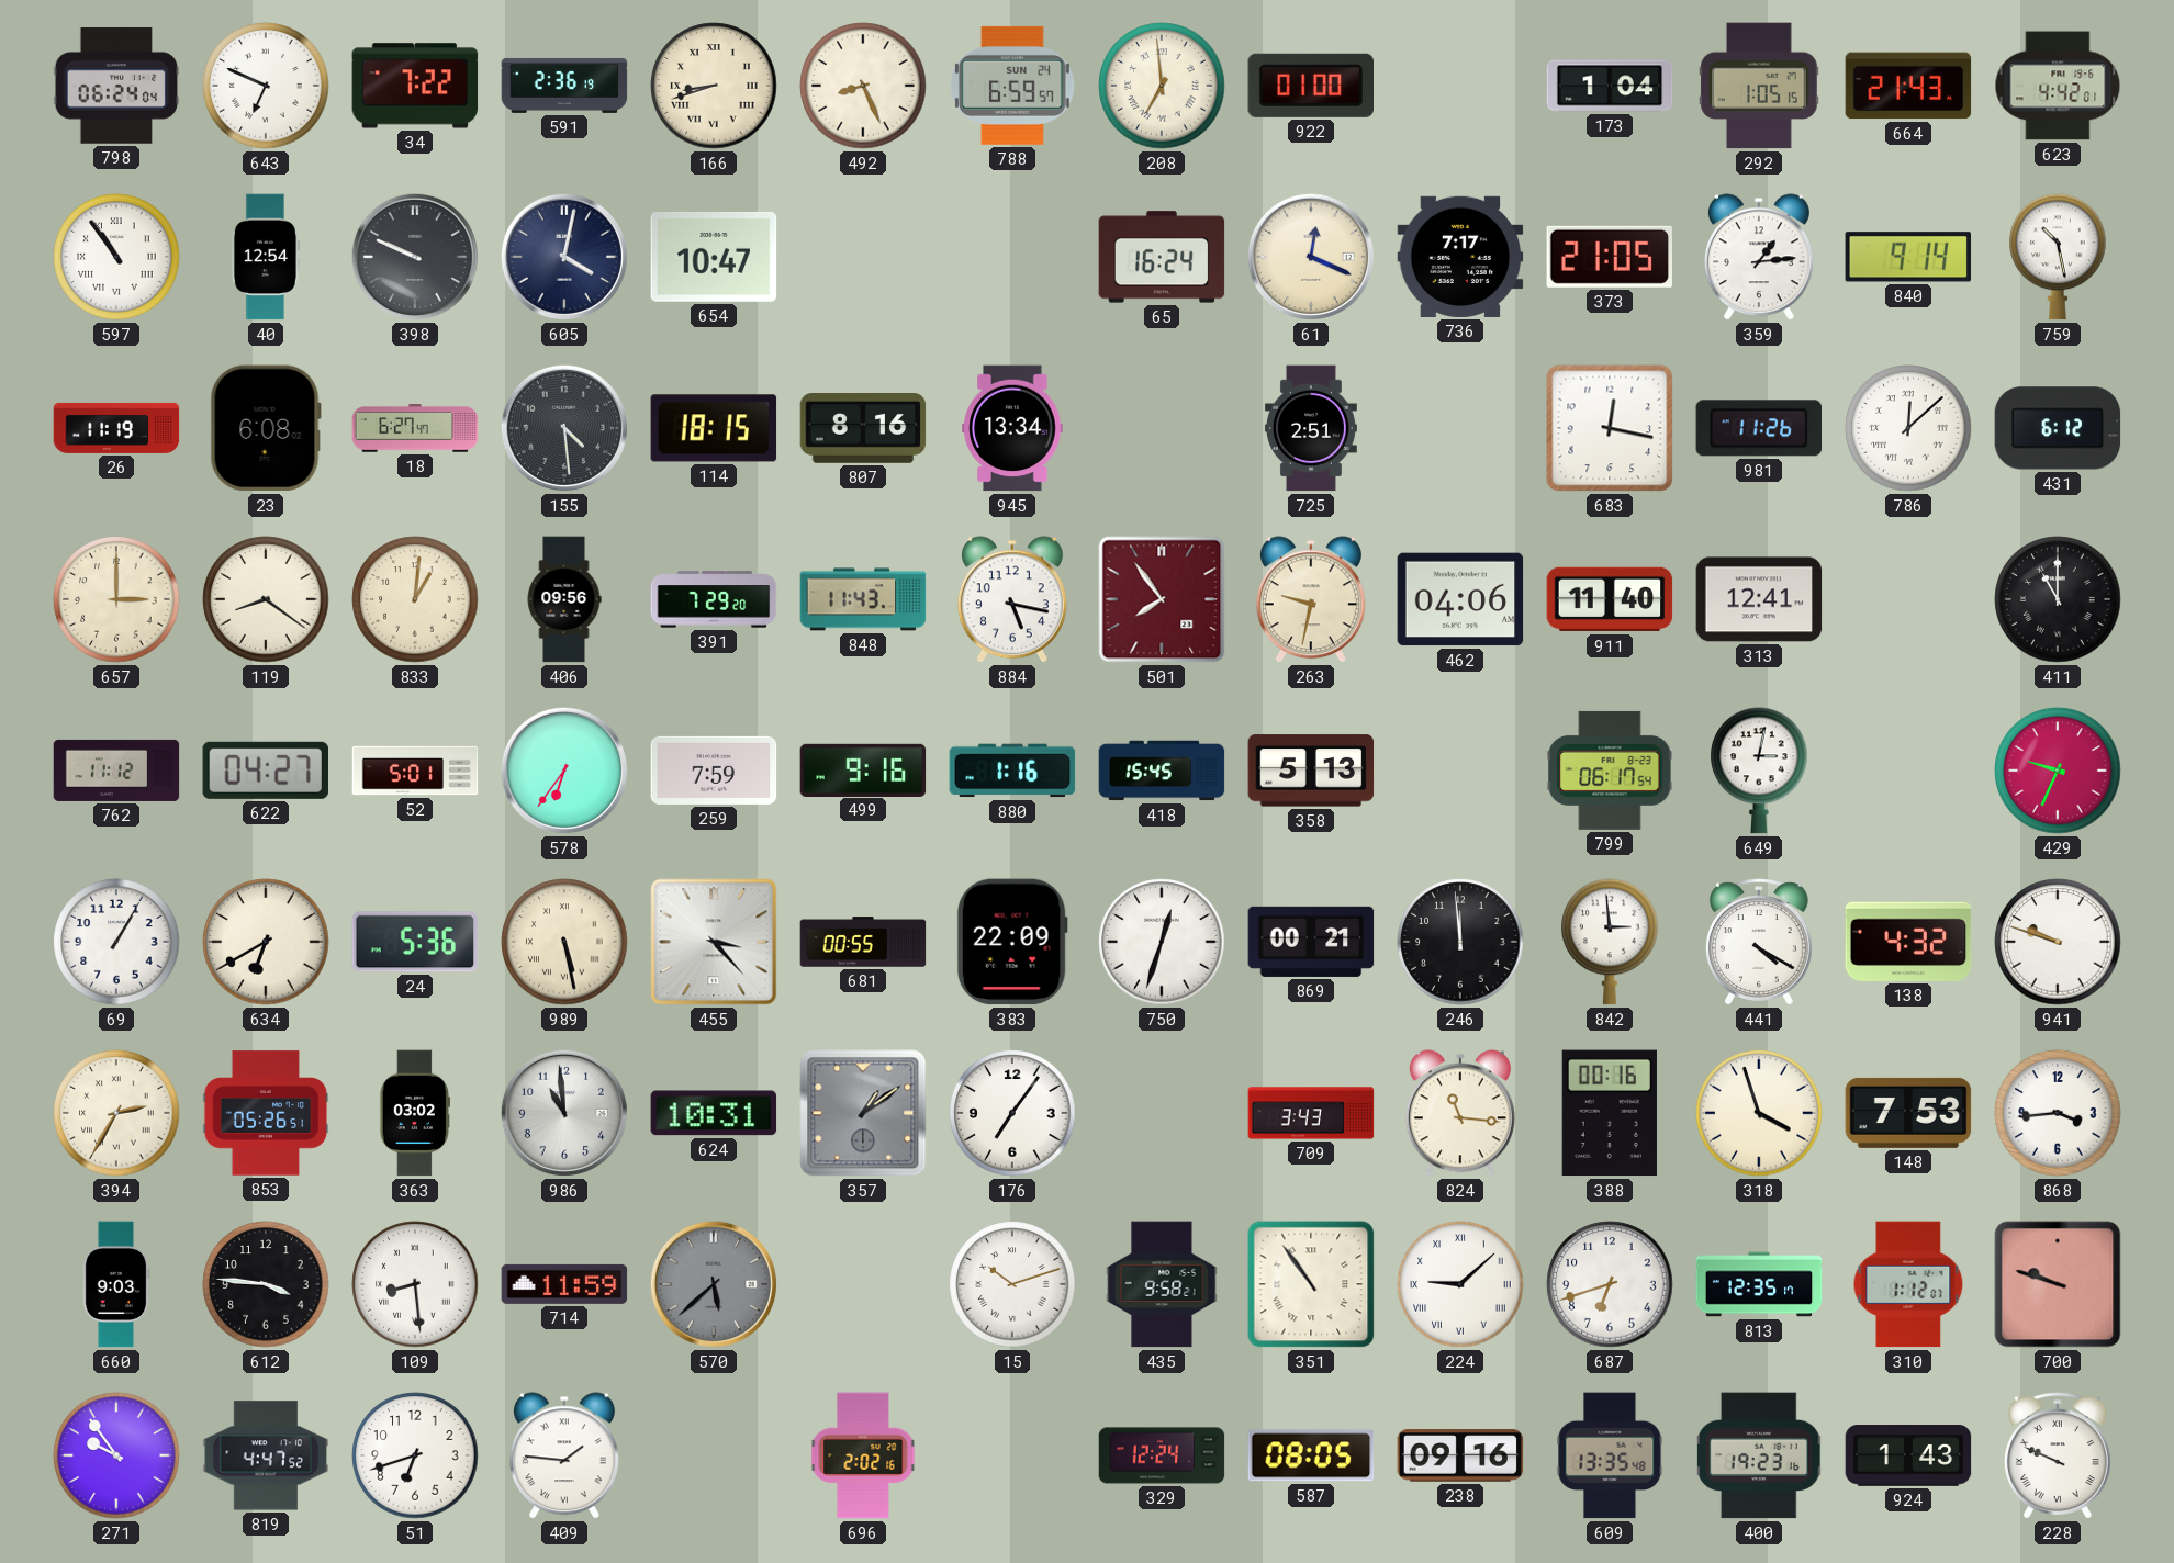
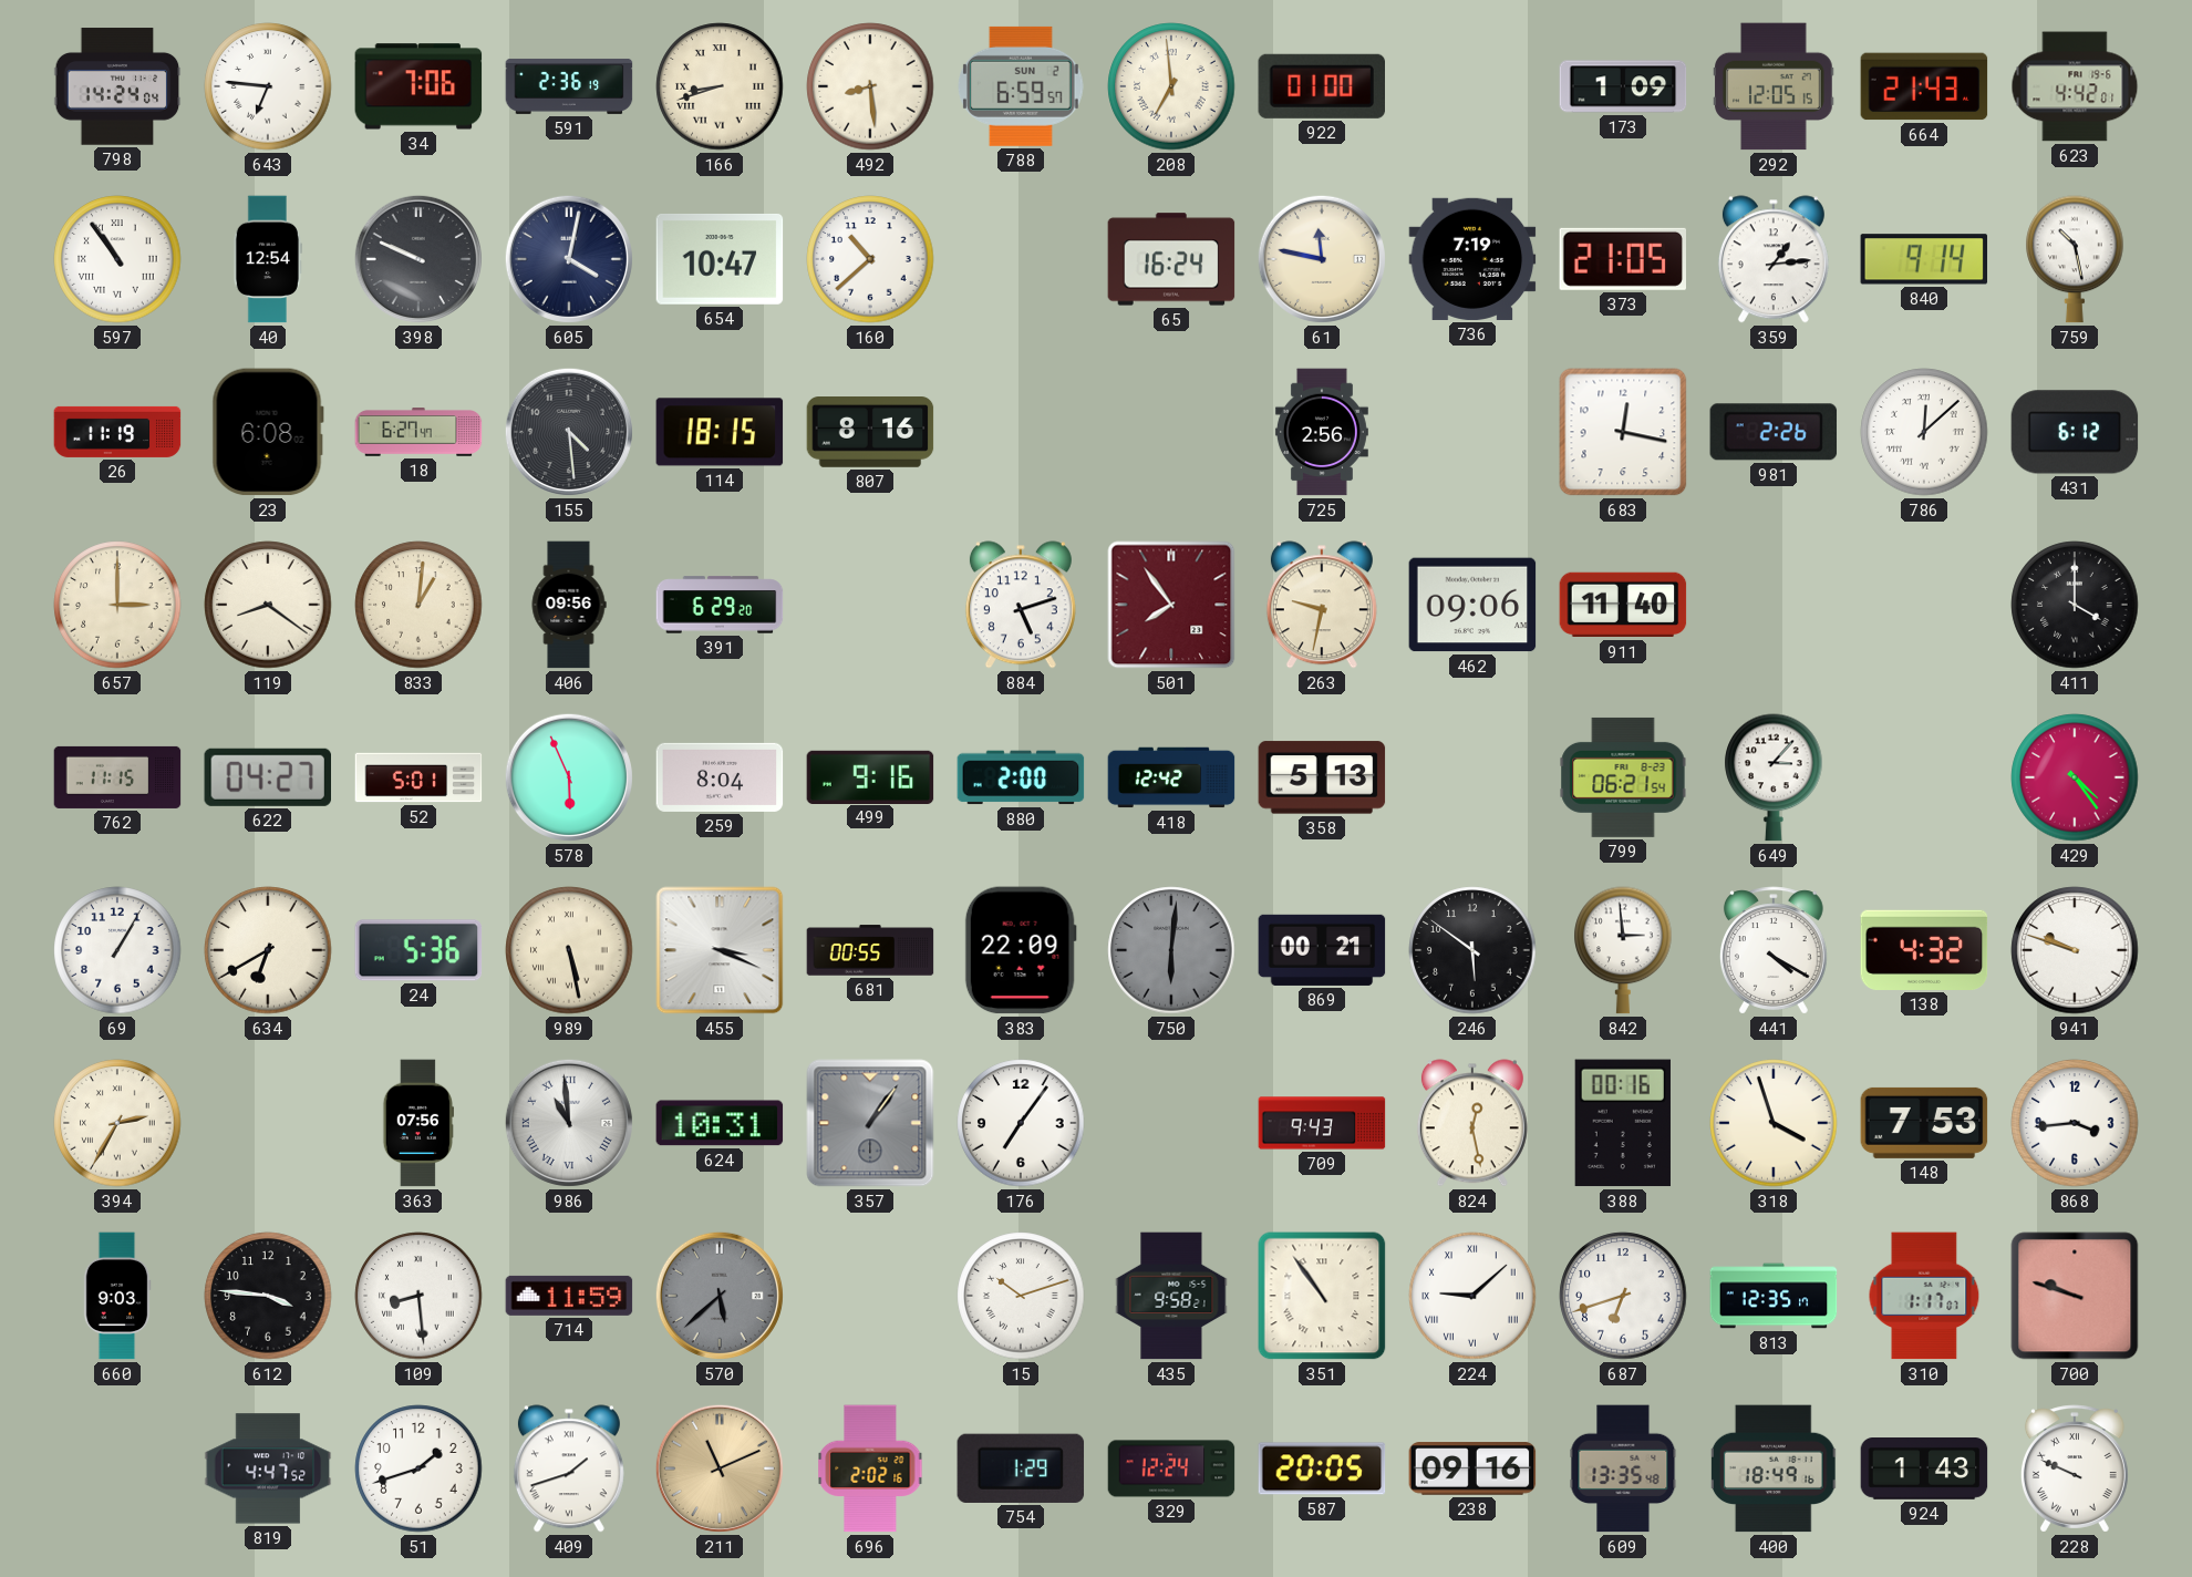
798: 06:24 -> 14:24 (117, 86)
643: 6:49 -> 6:46 (268, 86)
34: 7:22 -> 7:06 (418, 86)
492: 8:26 -> 8:29 (870, 86)
788 date: SUN 24 -> SUN 2 (1021, 86)
173: 1:04 -> 1:09 (1623, 86)
292: 1:05 -> 12:05 (1774, 86)
160: none -> 10:38 (870, 259)
61: 12:19 -> 11:47 (1322, 259)
736: 7:17 -> 7:19 (1472, 259)
945: 13:34 -> none (1012, 428)
725: 2:51 -> 2:56 (1322, 432)
981: 11:26 -> 2:26 (1774, 432)
391: 7:29 -> 6:29 (720, 605)
848: 11:43 -> none (863, 599)
884: 5:17 -> 5:12 (1021, 605)
462: 04:06 -> 09:06 (1472, 605)
313: 12:41 -> none (1759, 599)
411: 11:00 -> 4:00 (2075, 605)
762: 11:12 -> 11:15 (117, 777)
578: 6:36 -> 5:56 (569, 777)
259: 7:59 -> 8:04 (720, 777)
880: 1:16 -> 2:00 (1021, 777)
418: 15:45 -> 12:42 (1171, 777)
799: 06:17 -> 06:21 (1623, 777)
649: 3:02 -> 3:07 (1774, 777)
429: 9:34 -> 4:24 (2075, 777)
455: 3:23 -> 3:19 (720, 950)
750: 12:33 -> 6:01 (1171, 950)
750 dial: white -> grey (1171, 950)
246: 11:59 -> 5:51 (1472, 950)
853: 05:26 -> none (266, 1113)
363: 03:02 -> 07:56 (417, 1123)
986 numerals: Arabic -> Roman (569, 1123)
357: 1:09 -> 1:06 (870, 1123)
709: 3:43 -> 9:43 (1322, 1123)
824: 11:16 -> 12:28 (1472, 1123)
310: 1:12 -> 1:17 (1924, 1296)
271: 9:54 -> none (116, 1455)
51: 6:42 -> 1:42 (418, 1468)
409: 1:46 -> 1:42 (569, 1468)
211: none -> 11:11 (720, 1468)
754: none -> 1:29 (1021, 1468)
587: 08:05 -> 20:05 (1322, 1468)
400: 19:23 -> 18:49 (1774, 1468)
